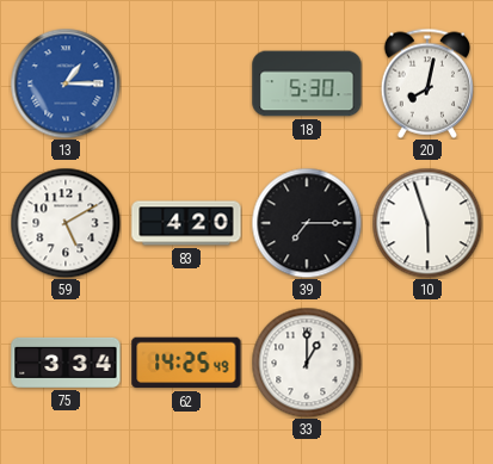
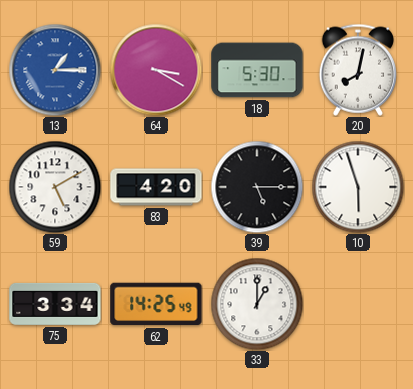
64: none -> 3:20 (156, 70)
39: 7:15 -> 5:15 (257, 187)
